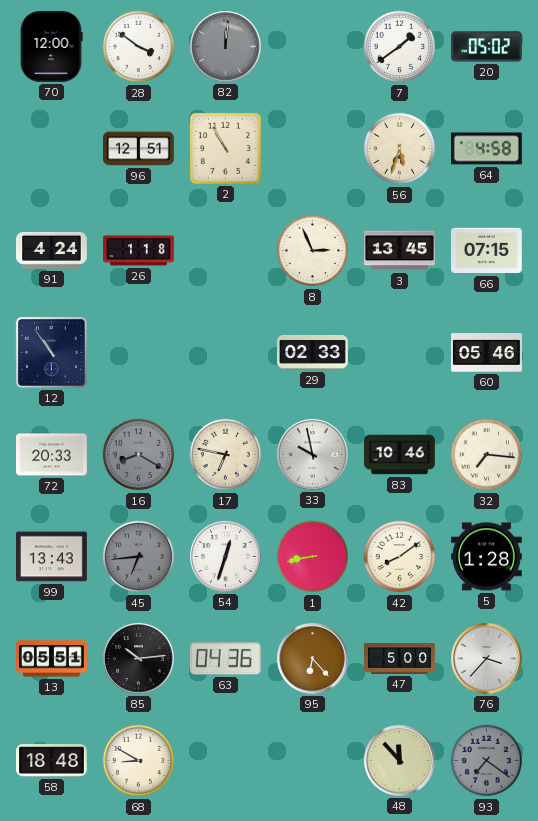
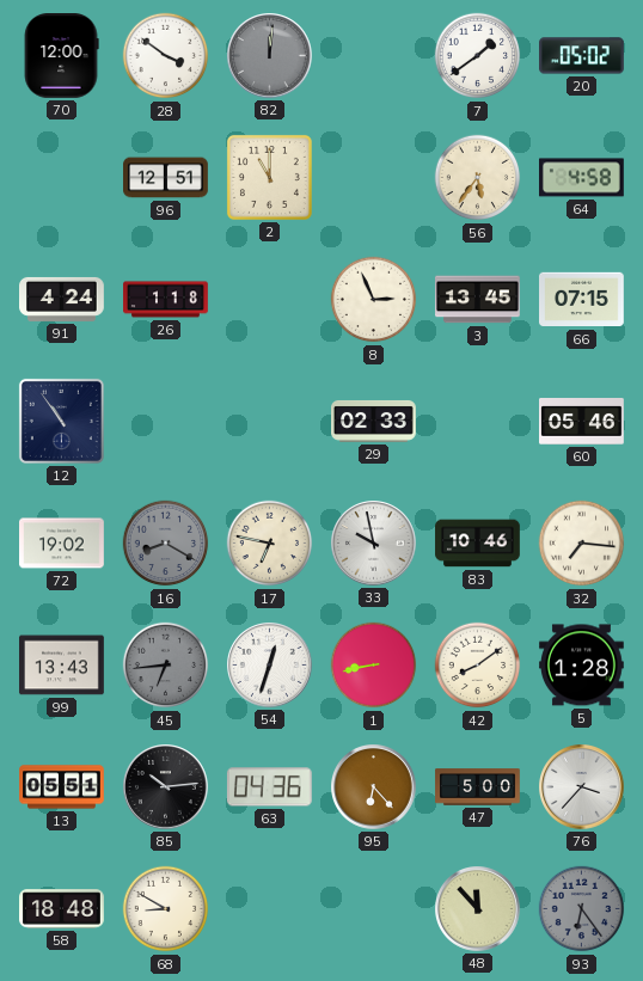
2: 10:55 -> 11:00 (269, 177)
56: 5:33 -> 5:36 (478, 178)
72: 20:33 -> 19:02 (62, 544)
93: 7:21 -> 6:24 (582, 909)
